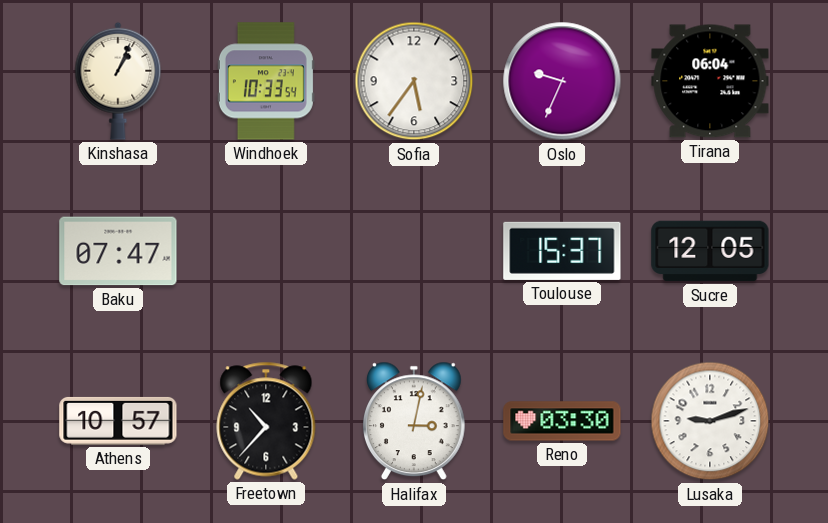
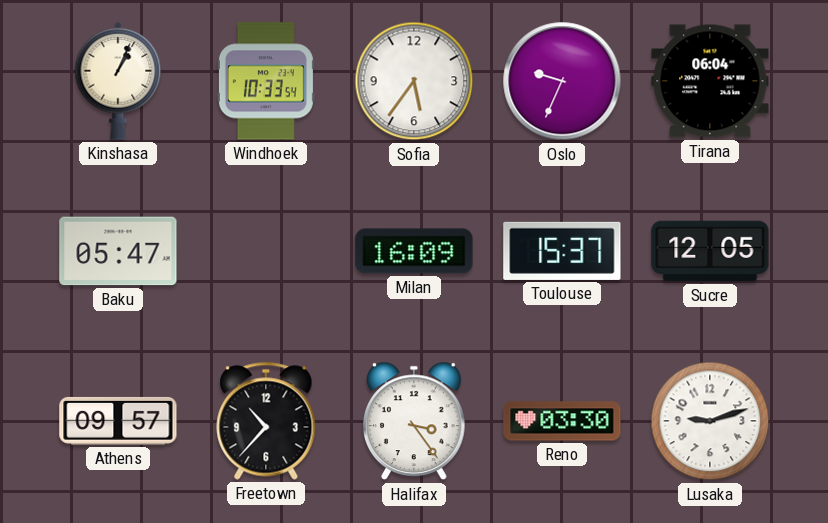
Baku: 07:47 -> 05:47 (118, 251)
Milan: none -> 16:09 (414, 251)
Athens: 10:57 -> 09:57 (118, 421)
Halifax: 3:02 -> 3:24 (414, 421)
